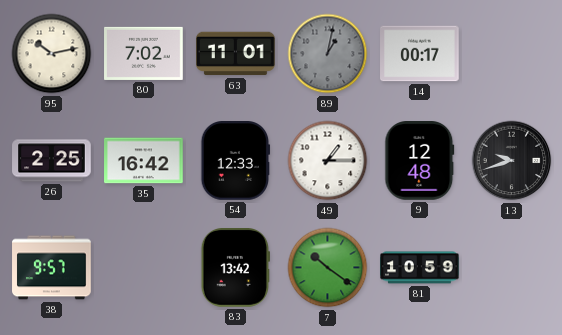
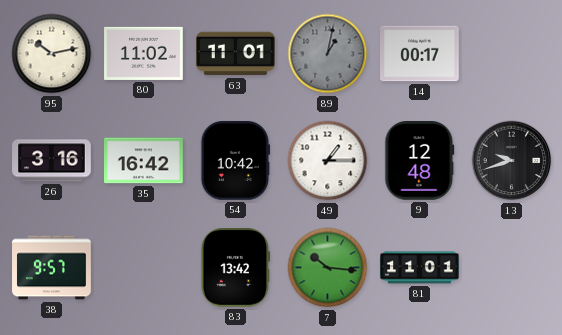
80: 7:02 -> 11:02 (144, 53)
26: 2:25 -> 3:16 (52, 161)
54: 12:33 -> 10:42 (236, 161)
7: 10:21 -> 10:16 (328, 268)
81: 10:59 -> 11:01 (420, 268)
